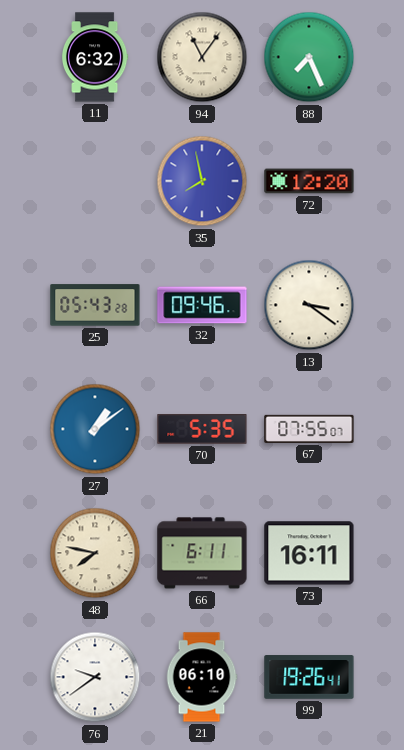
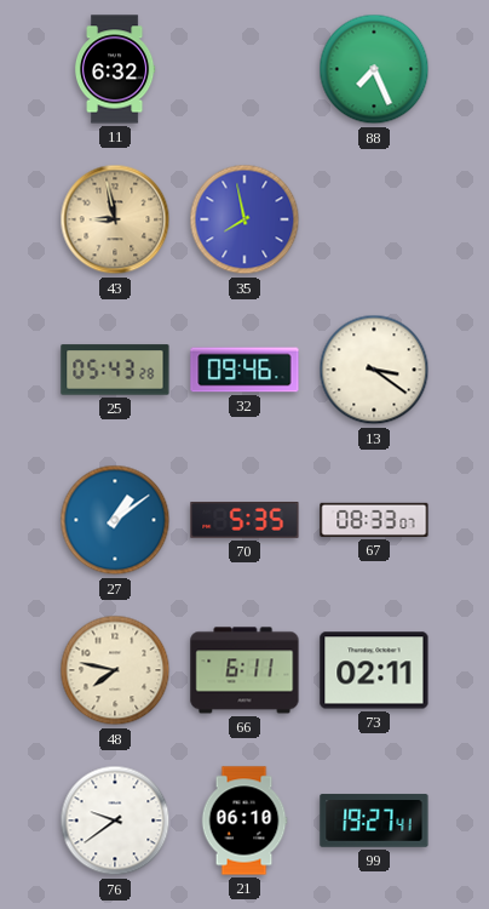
94: 11:06 -> none (202, 57)
43: none -> 8:58 (115, 219)
72: 12:20 -> none (309, 181)
67: 07:55 -> 08:33 (374, 520)
73: 16:11 -> 02:11 (374, 670)
99: 19:26 -> 19:27 (374, 821)
